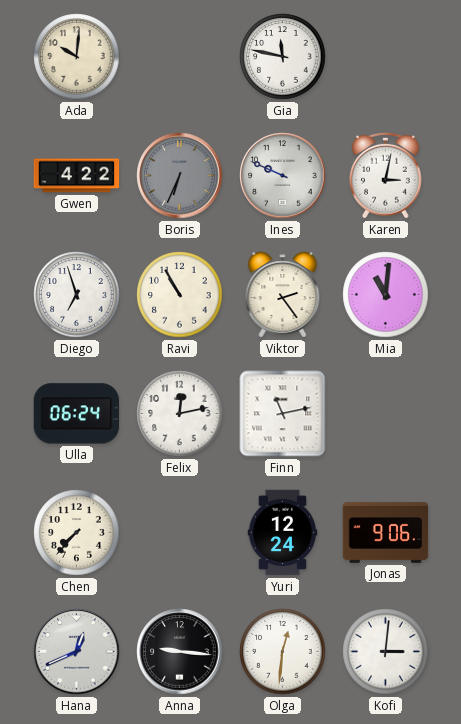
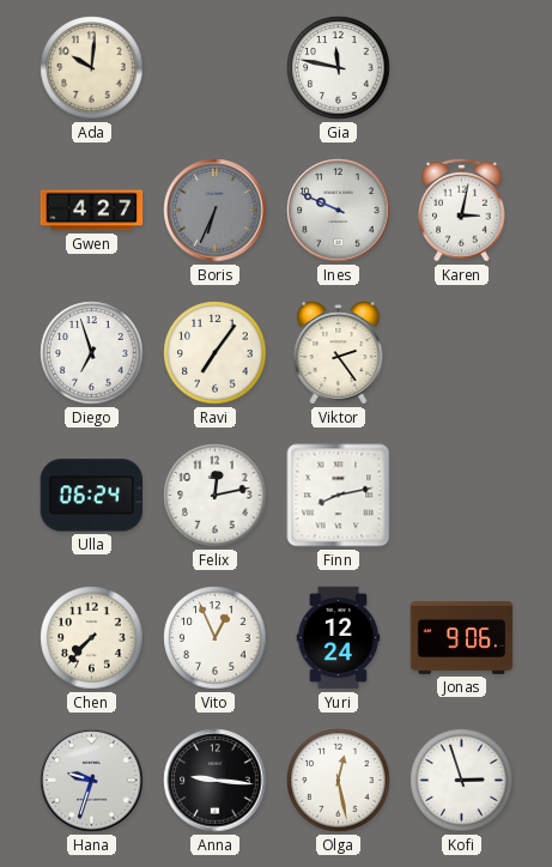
Gwen: 4:22 -> 4:27 (92, 211)
Ravi: 10:55 -> 7:06 (216, 353)
Mia: 11:01 -> none (386, 295)
Finn: 11:13 -> 8:13 (339, 496)
Vito: none -> 12:56 (216, 638)
Hana: 12:41 -> 9:33 (92, 781)
Olga: 12:31 -> 12:28 (339, 781)
Kofi: 3:01 -> 2:57 (462, 781)
